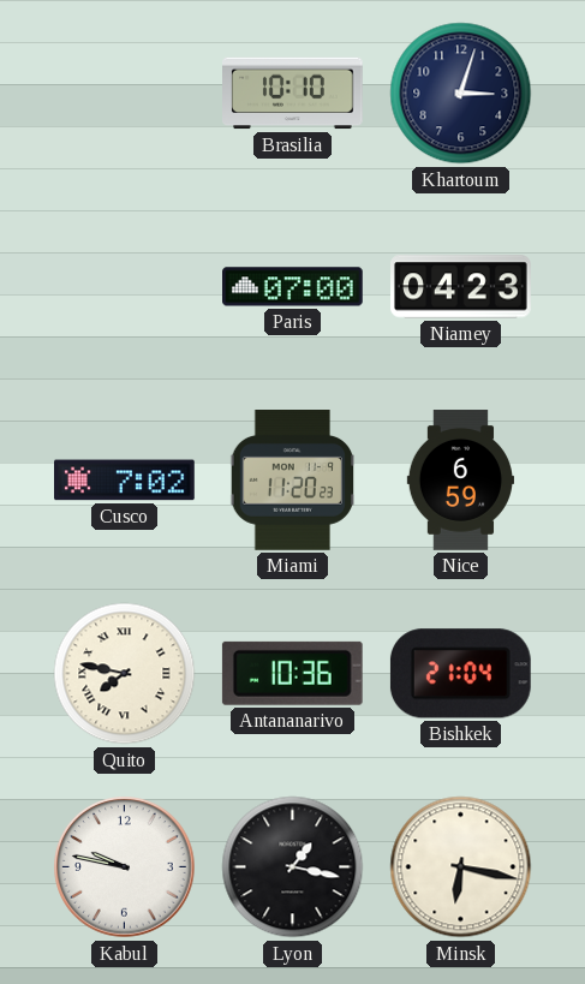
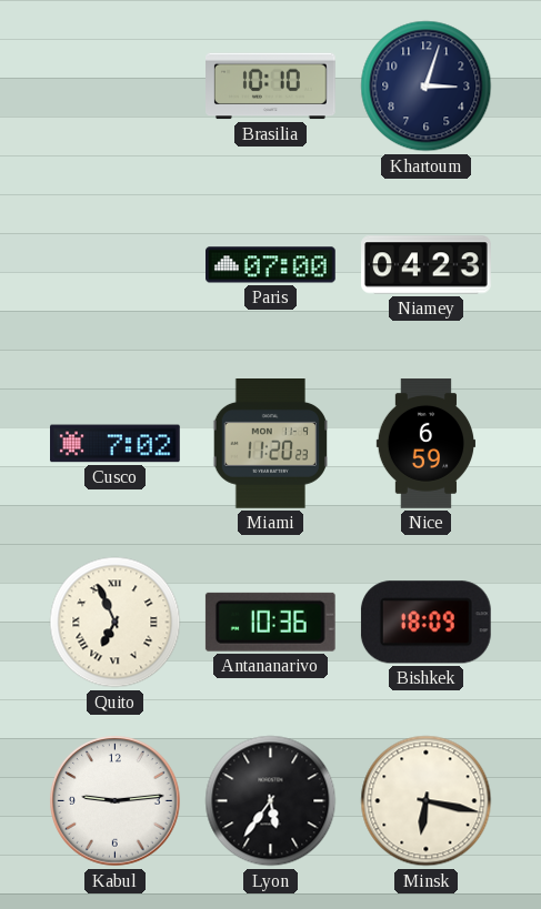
Quito: 7:47 -> 6:56 (116, 623)
Bishkek: 21:04 -> 18:09 (425, 623)
Kabul: 9:47 -> 9:14 (116, 801)
Lyon: 1:17 -> 5:36 (271, 801)
